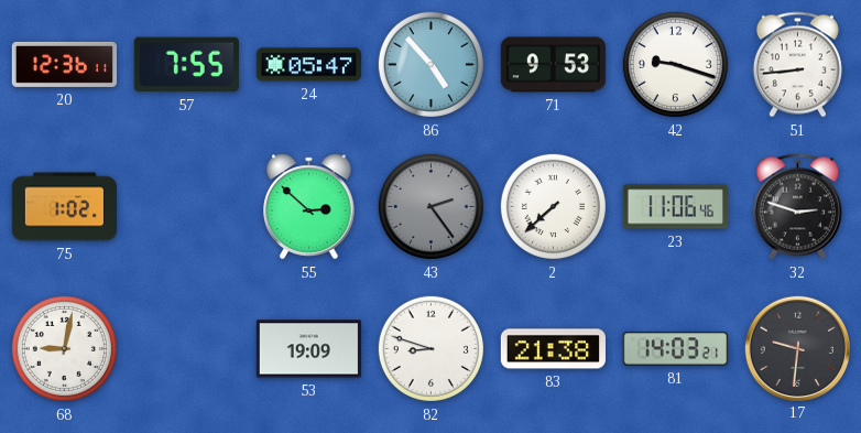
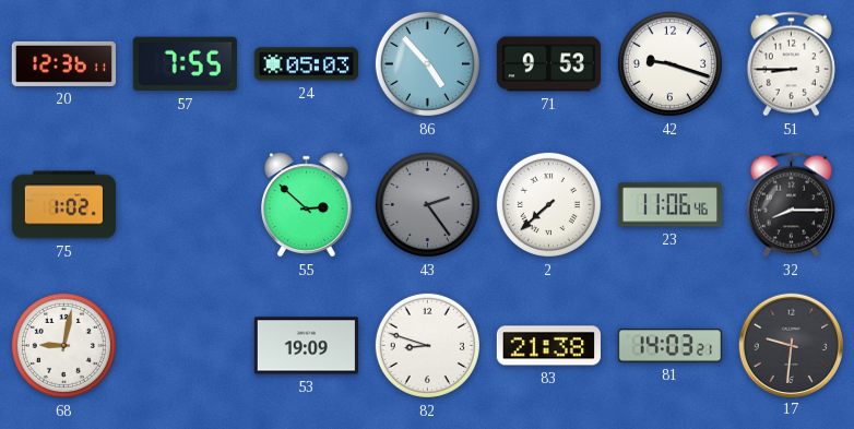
24: 05:47 -> 05:03 (306, 64)
51: 8:44 -> 8:45 (791, 64)
32: 2:48 -> 8:15 (791, 205)
